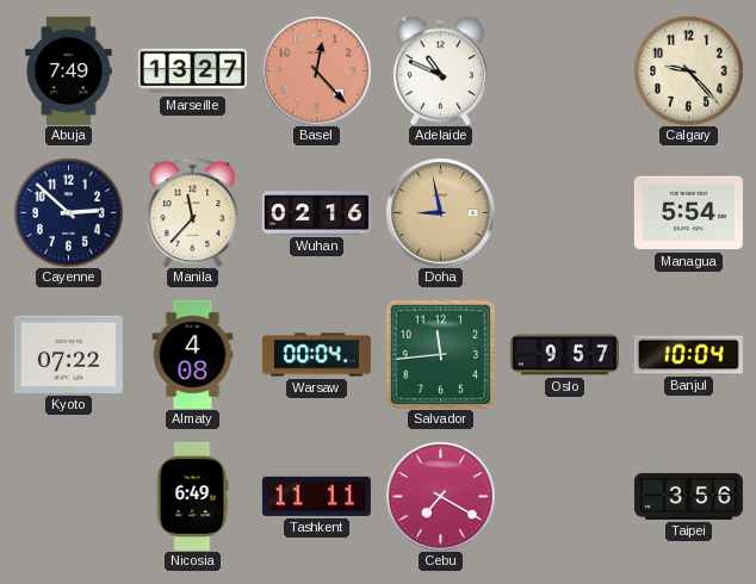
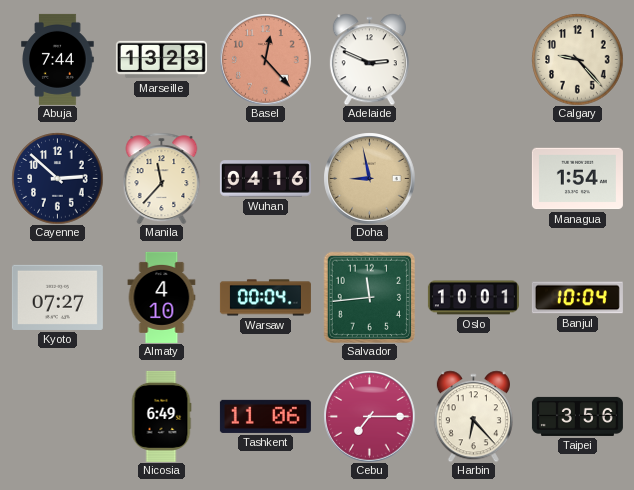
Abuja: 7:49 -> 7:44 (58, 59)
Marseille: 13:27 -> 13:23 (161, 60)
Adelaide: 10:49 -> 2:49 (369, 59)
Wuhan: 02:16 -> 04:16 (265, 179)
Managua: 5:54 -> 1:54 (577, 179)
Kyoto: 07:22 -> 07:27 (57, 297)
Almaty: 4:08 -> 4:10 (162, 297)
Oslo: 9:57 -> 10:01 (473, 298)
Tashkent: 11:11 -> 11:06 (265, 416)
Cebu: 7:20 -> 7:15 (369, 416)
Harbin: none -> 6:23 (473, 416)
